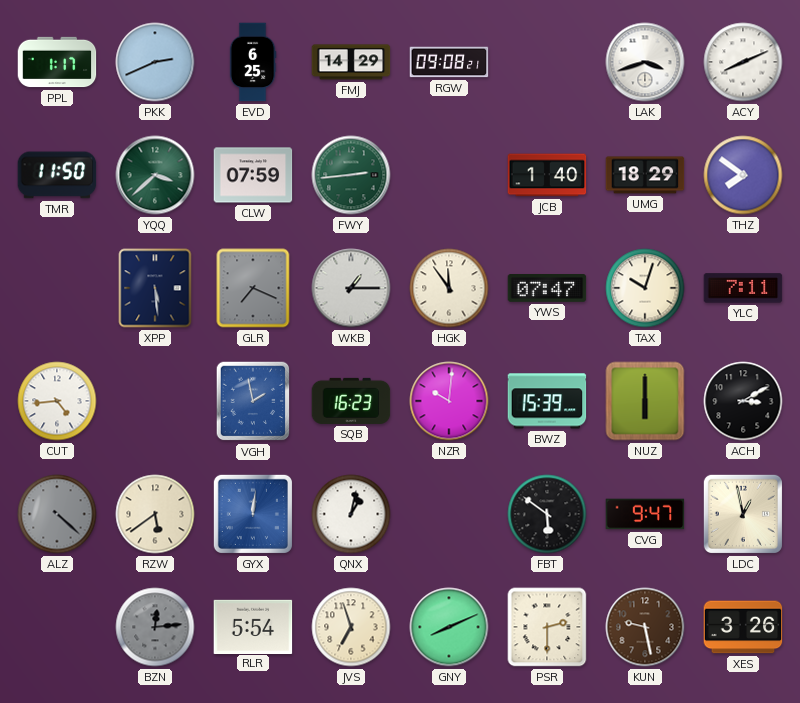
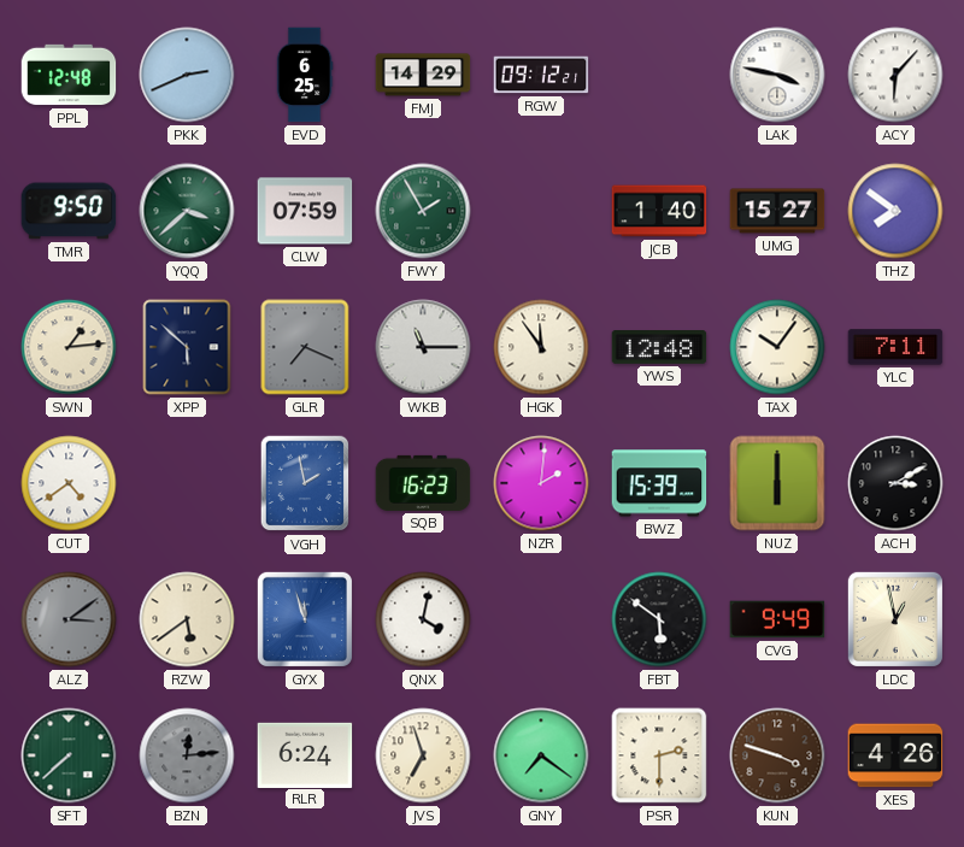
PPL: 1:17 -> 12:48 (69, 75)
RGW: 09:08 -> 09:12 (541, 75)
LAK: 3:42 -> 3:47 (777, 75)
ACY: 8:11 -> 6:07 (895, 75)
TMR: 11:50 -> 9:50 (69, 211)
FWY: 2:44 -> 1:55 (423, 211)
UMG: 18:29 -> 15:27 (777, 211)
SWN: none -> 1:14 (69, 347)
XPP: 5:29 -> 5:52 (187, 347)
WKB: 1:15 -> 11:15 (423, 347)
YWS: 07:47 -> 12:48 (659, 348)
TAX: 10:03 -> 10:06 (777, 347)
CUT: 4:44 -> 4:39 (69, 483)
NZR: 10:01 -> 2:01 (541, 483)
ALZ: 4:22 -> 3:09 (69, 619)
GYX: 12:01 -> 11:57 (305, 619)
QNX: 1:02 -> 4:02 (423, 619)
CVG: 9:47 -> 9:49 (777, 619)
SFT: none -> 7:38 (69, 755)
RLR: 5:54 -> 6:24 (305, 754)
GNY: 8:11 -> 7:21 (541, 755)
KUN: 9:28 -> 3:48 (777, 755)
XES: 3:26 -> 4:26 (895, 755)
